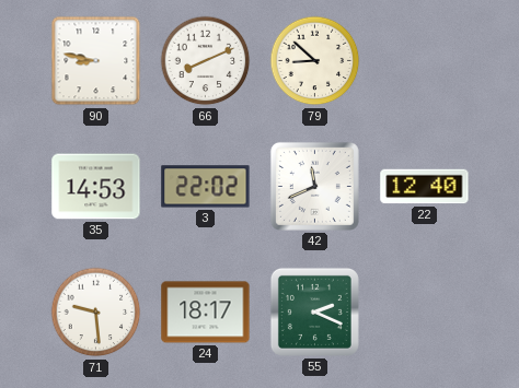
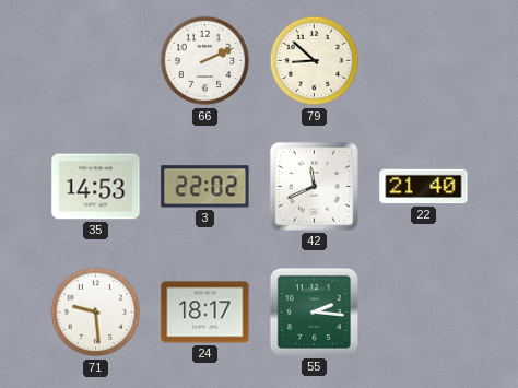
90: 8:47 -> none (96, 61)
66: 8:11 -> 2:11 (205, 61)
22: 12:40 -> 21:40 (424, 187)
55: 2:19 -> 2:16 (314, 311)
